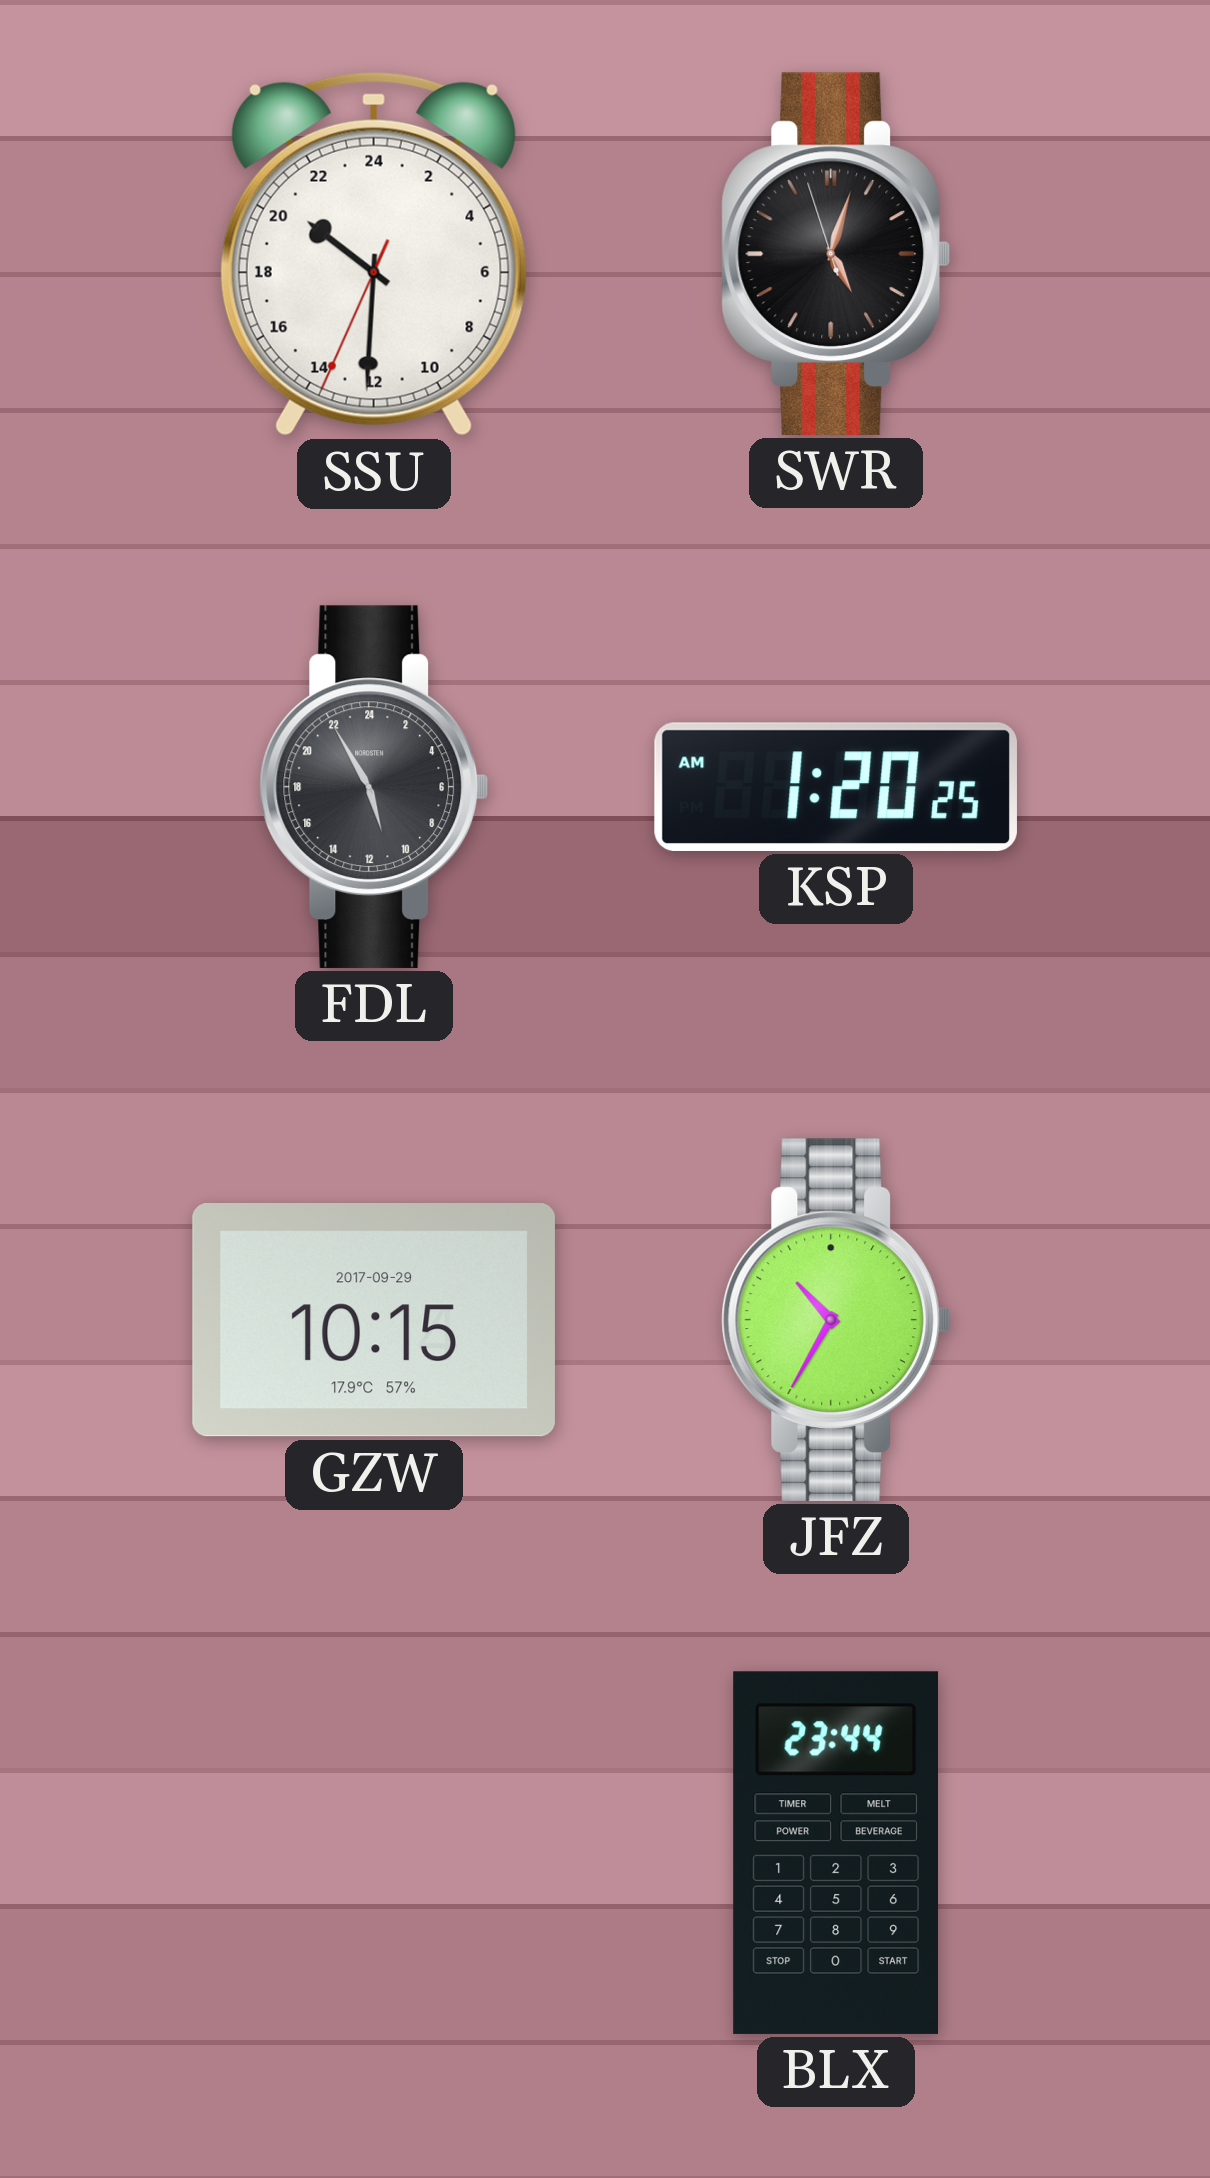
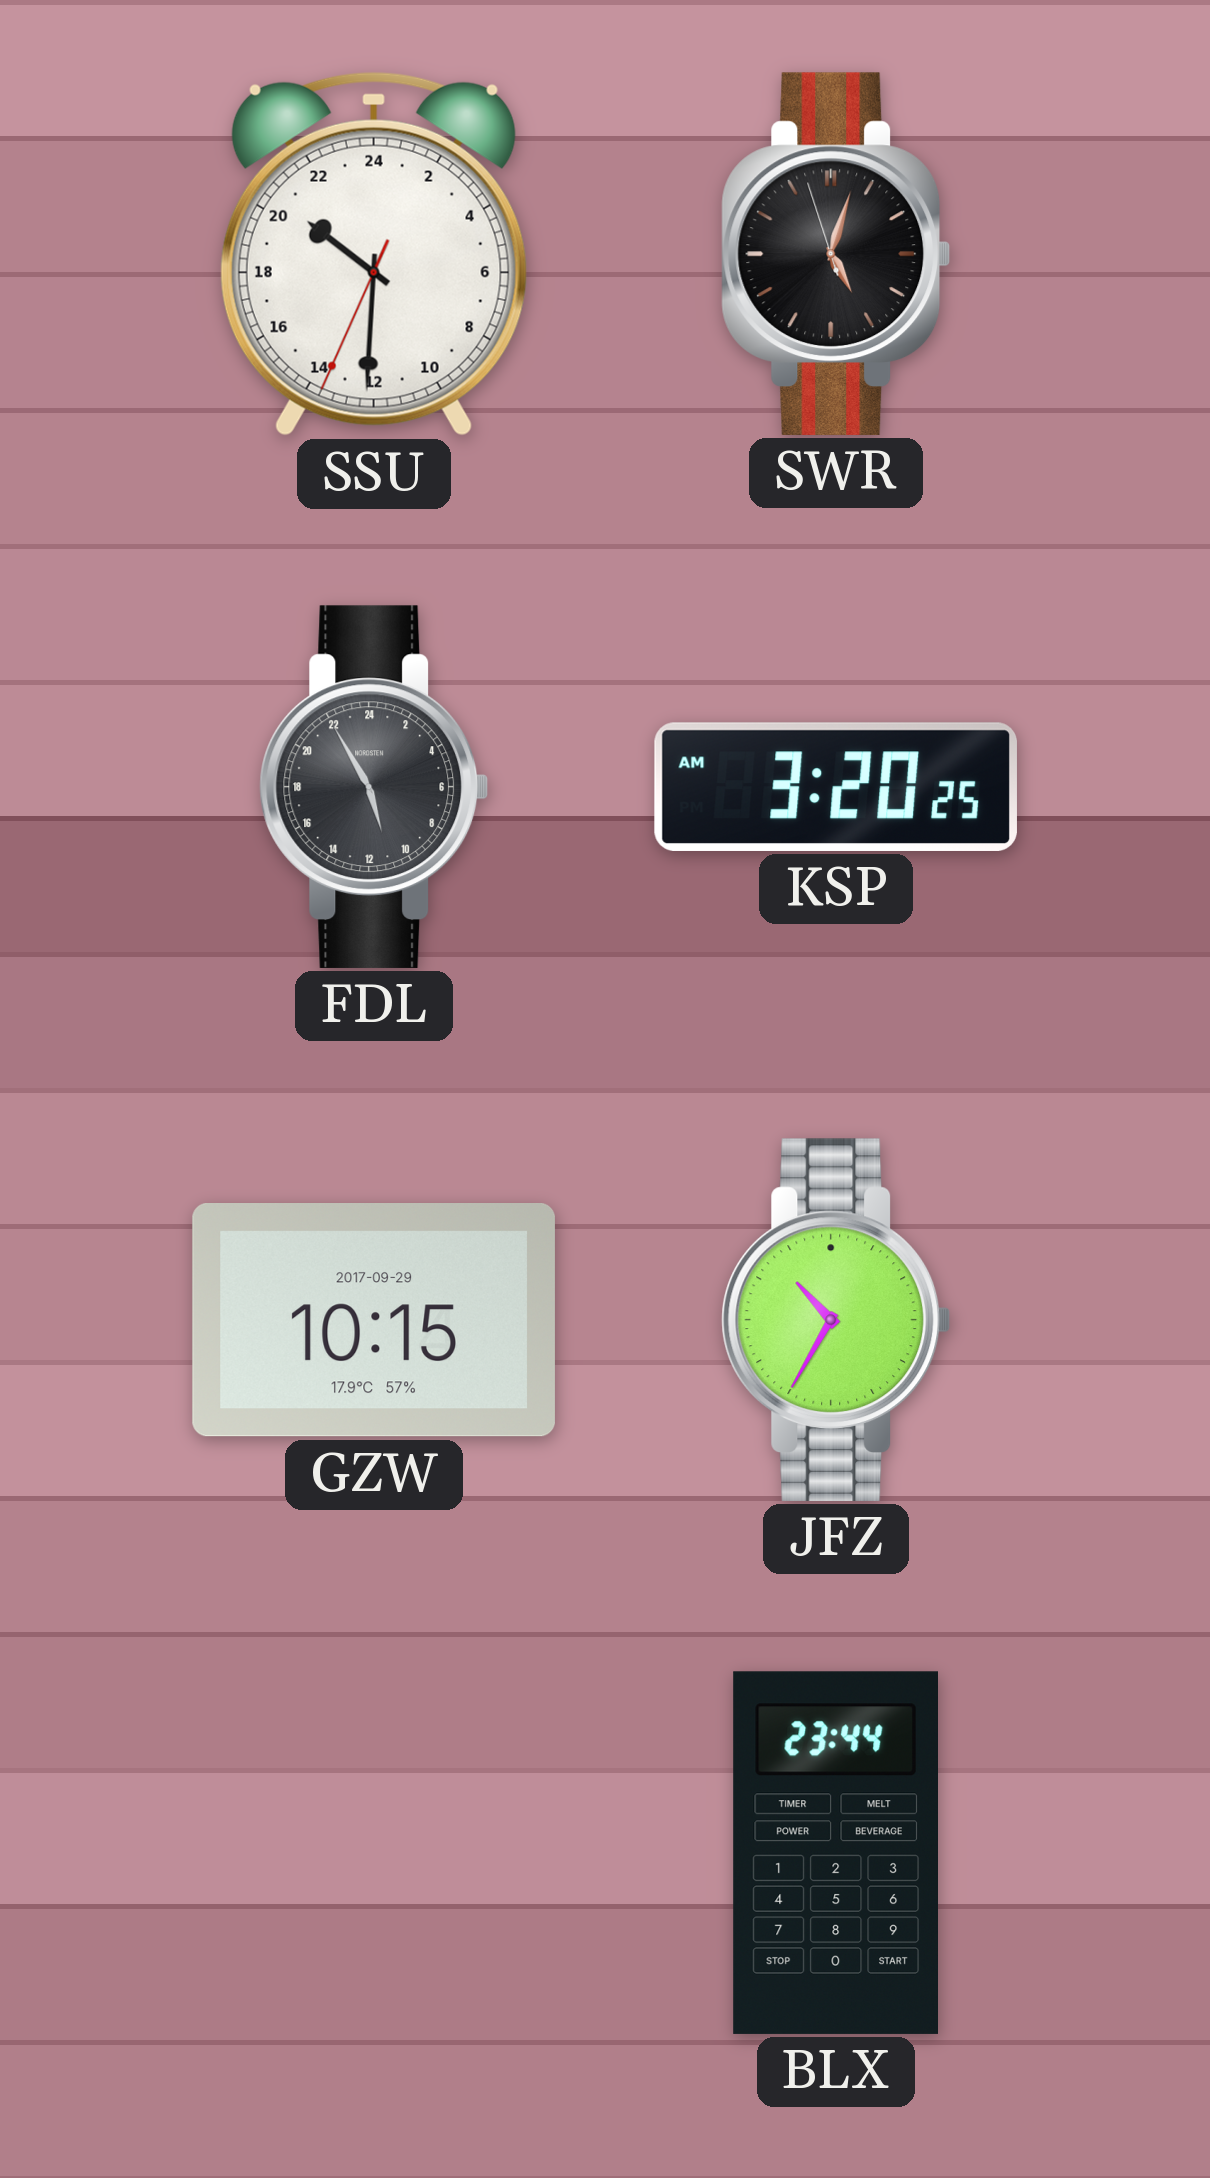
KSP: 1:20 -> 3:20 (836, 787)
